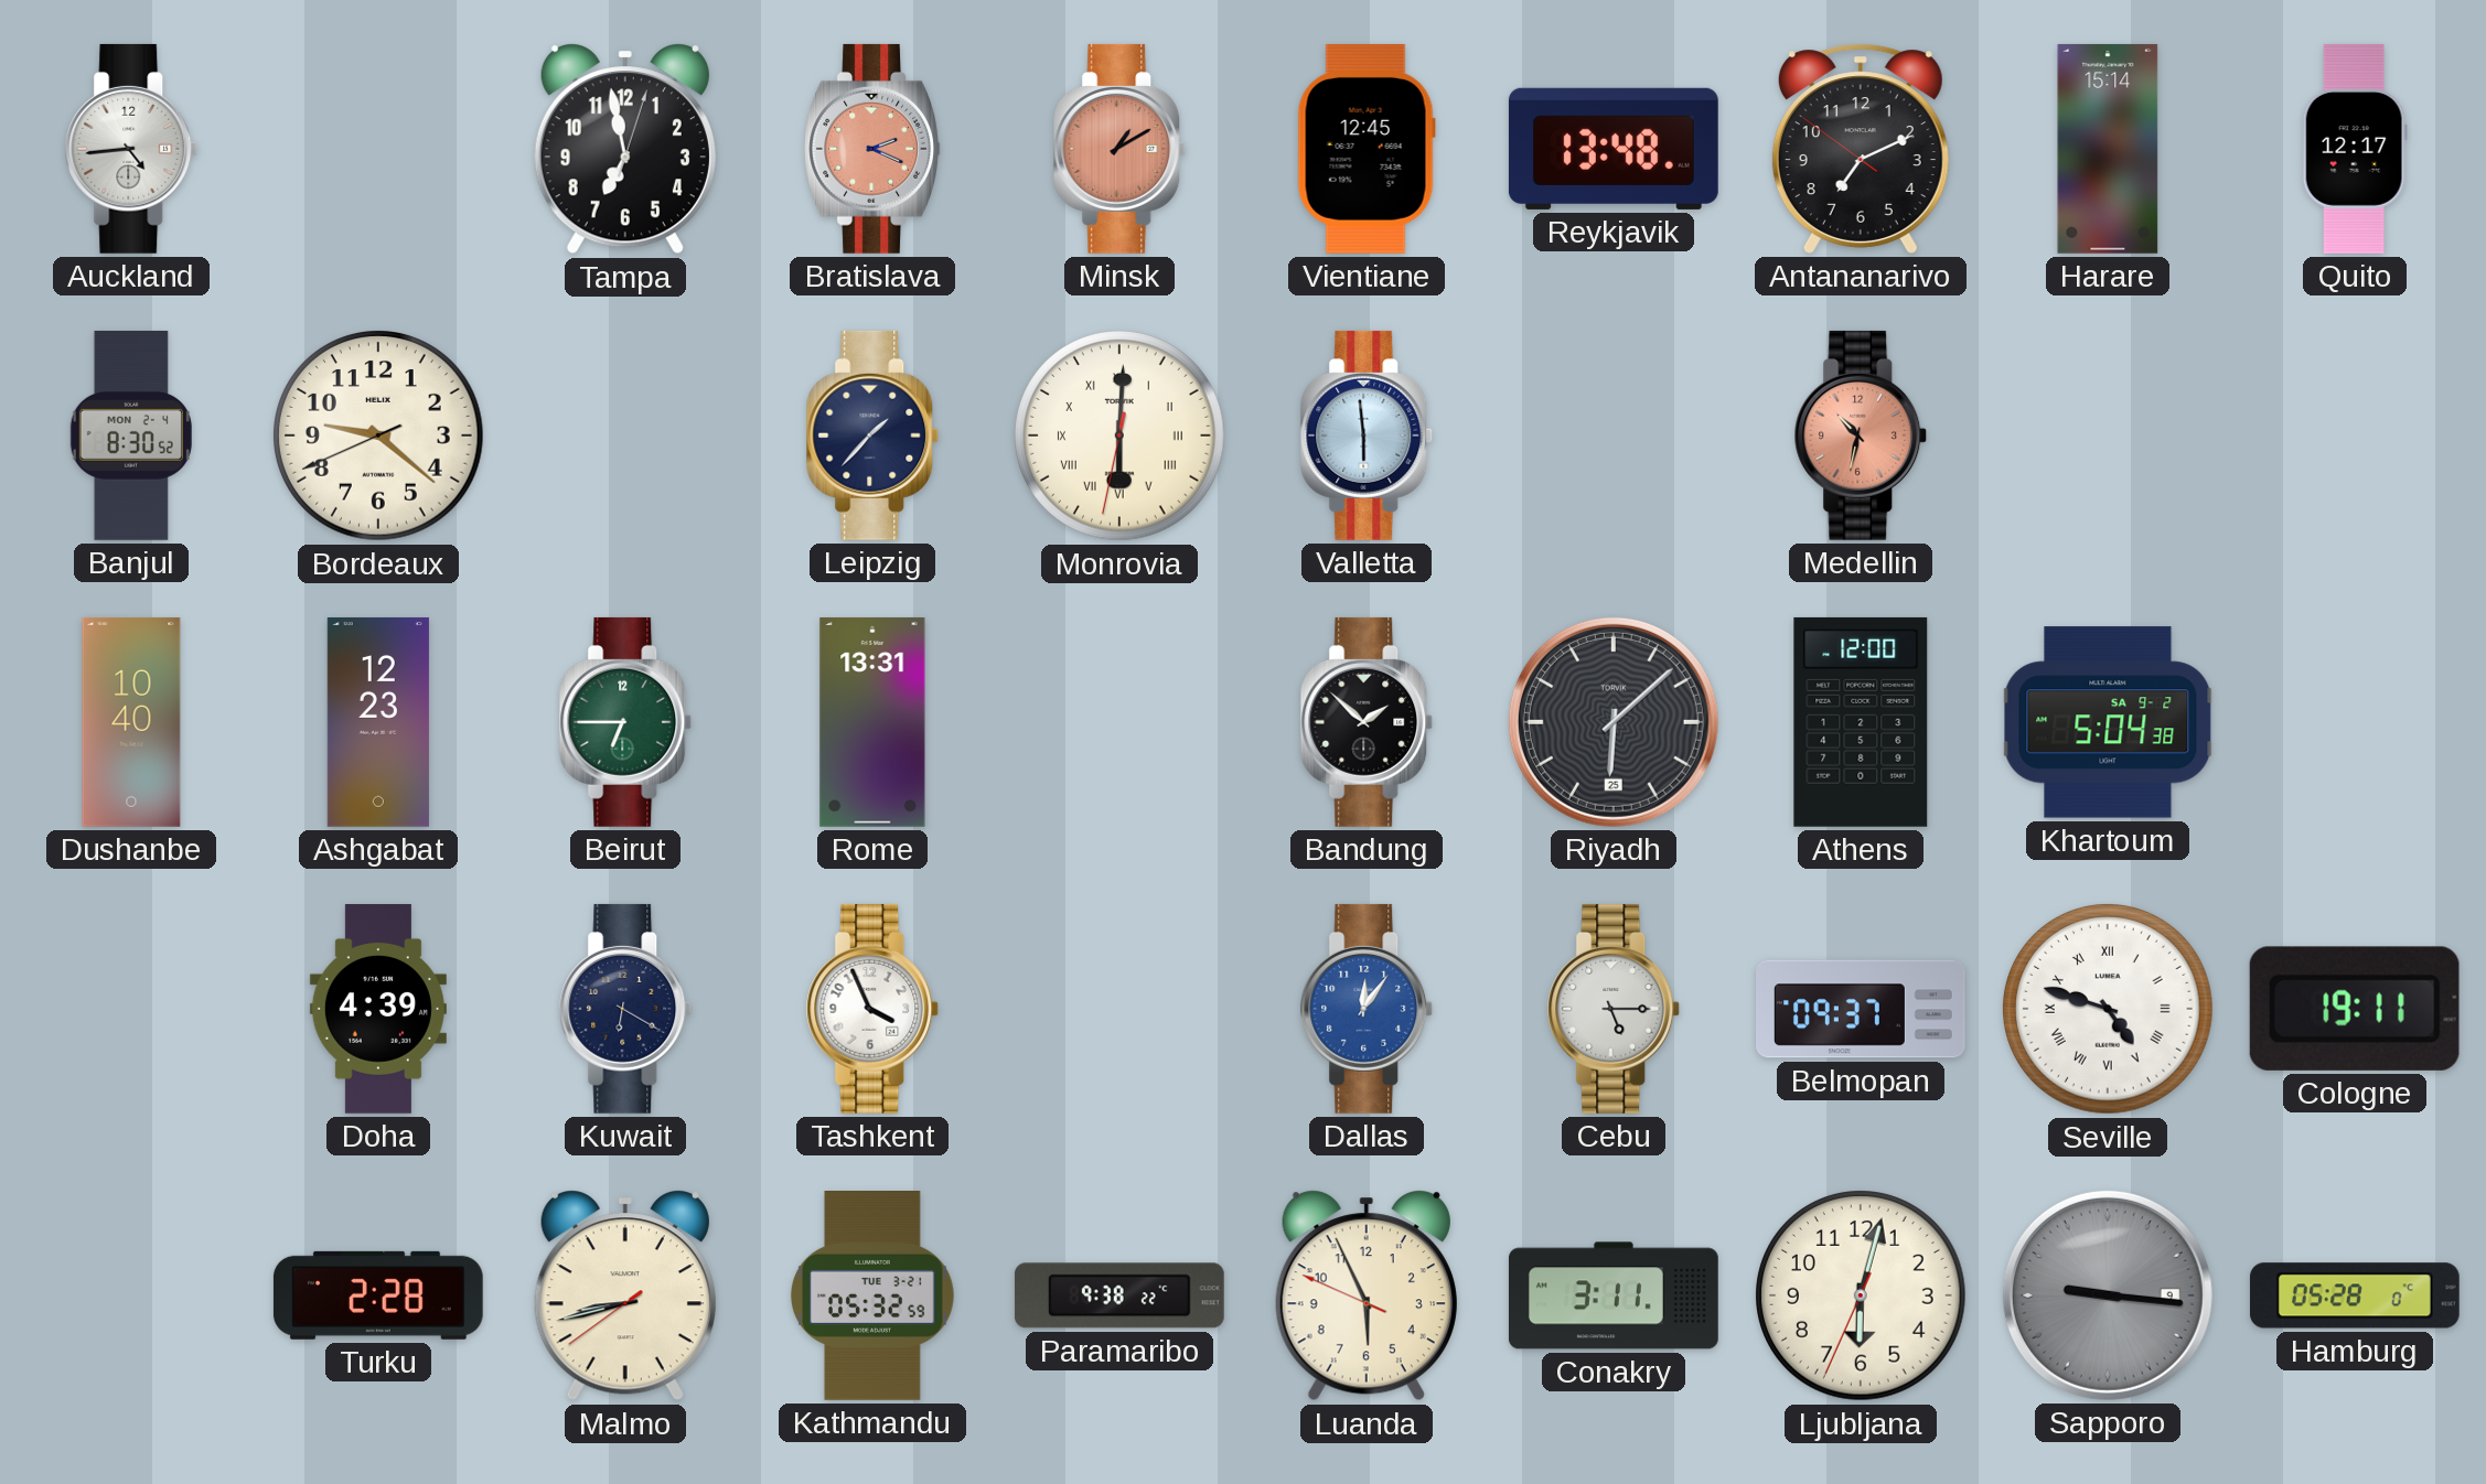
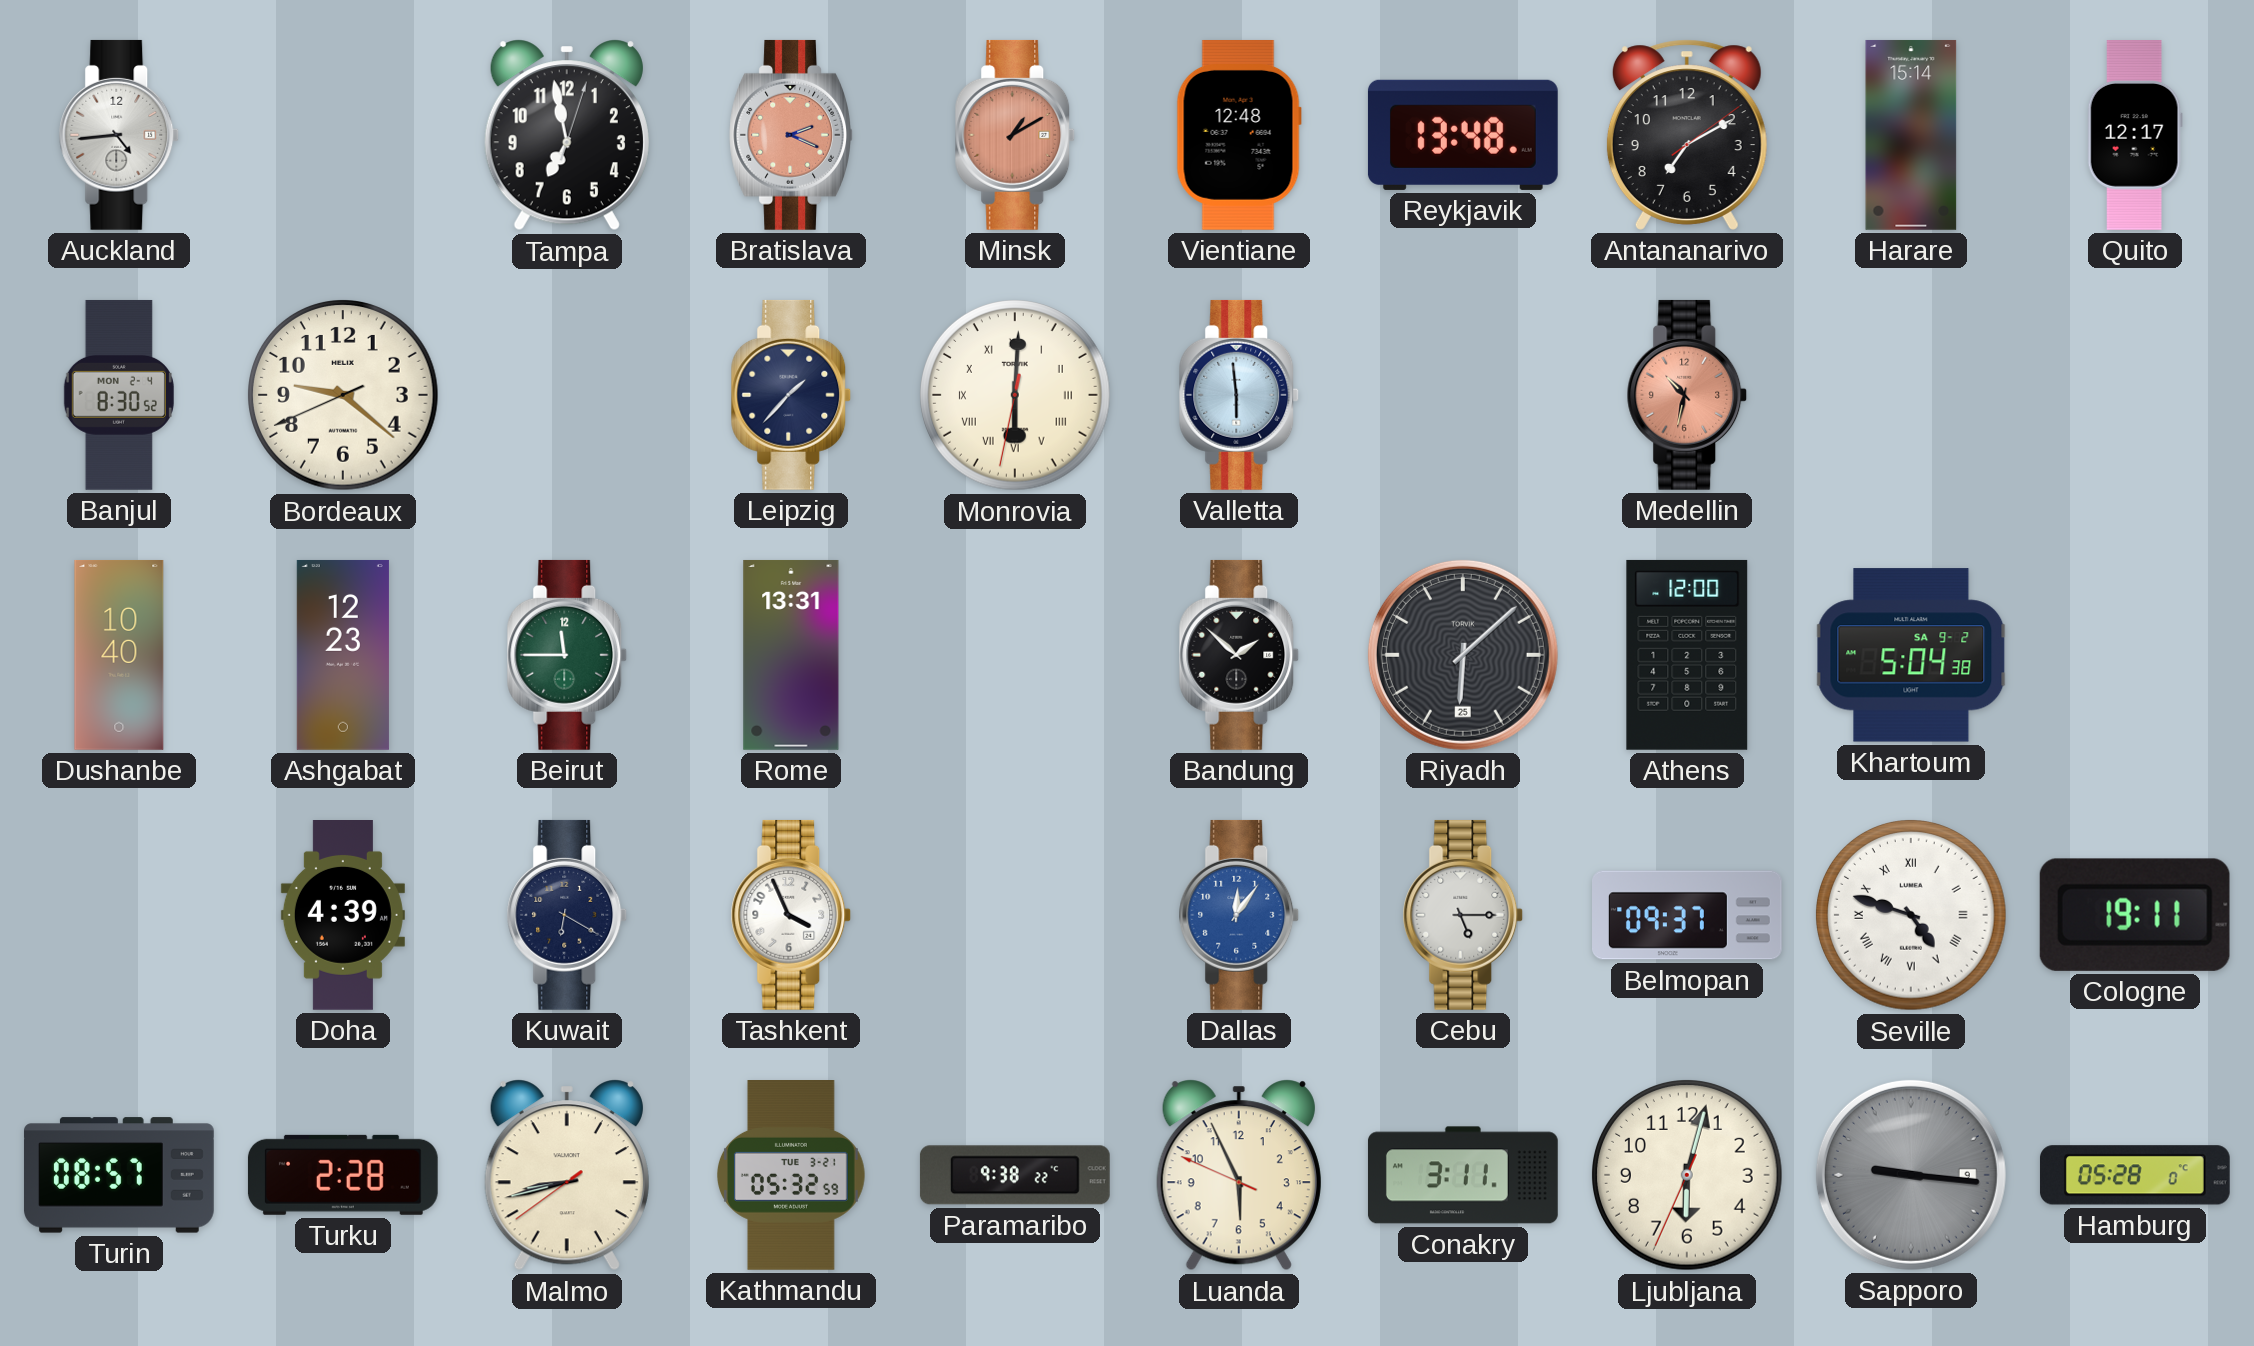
Vientiane: 12:45 -> 12:48 (1239, 135)
Antananarivo: 7:10:51 -> 7:10:09 (1687, 135)
Beirut: 6:45 -> 11:45 (567, 655)
Turin: none -> 08:57 (119, 1175)
